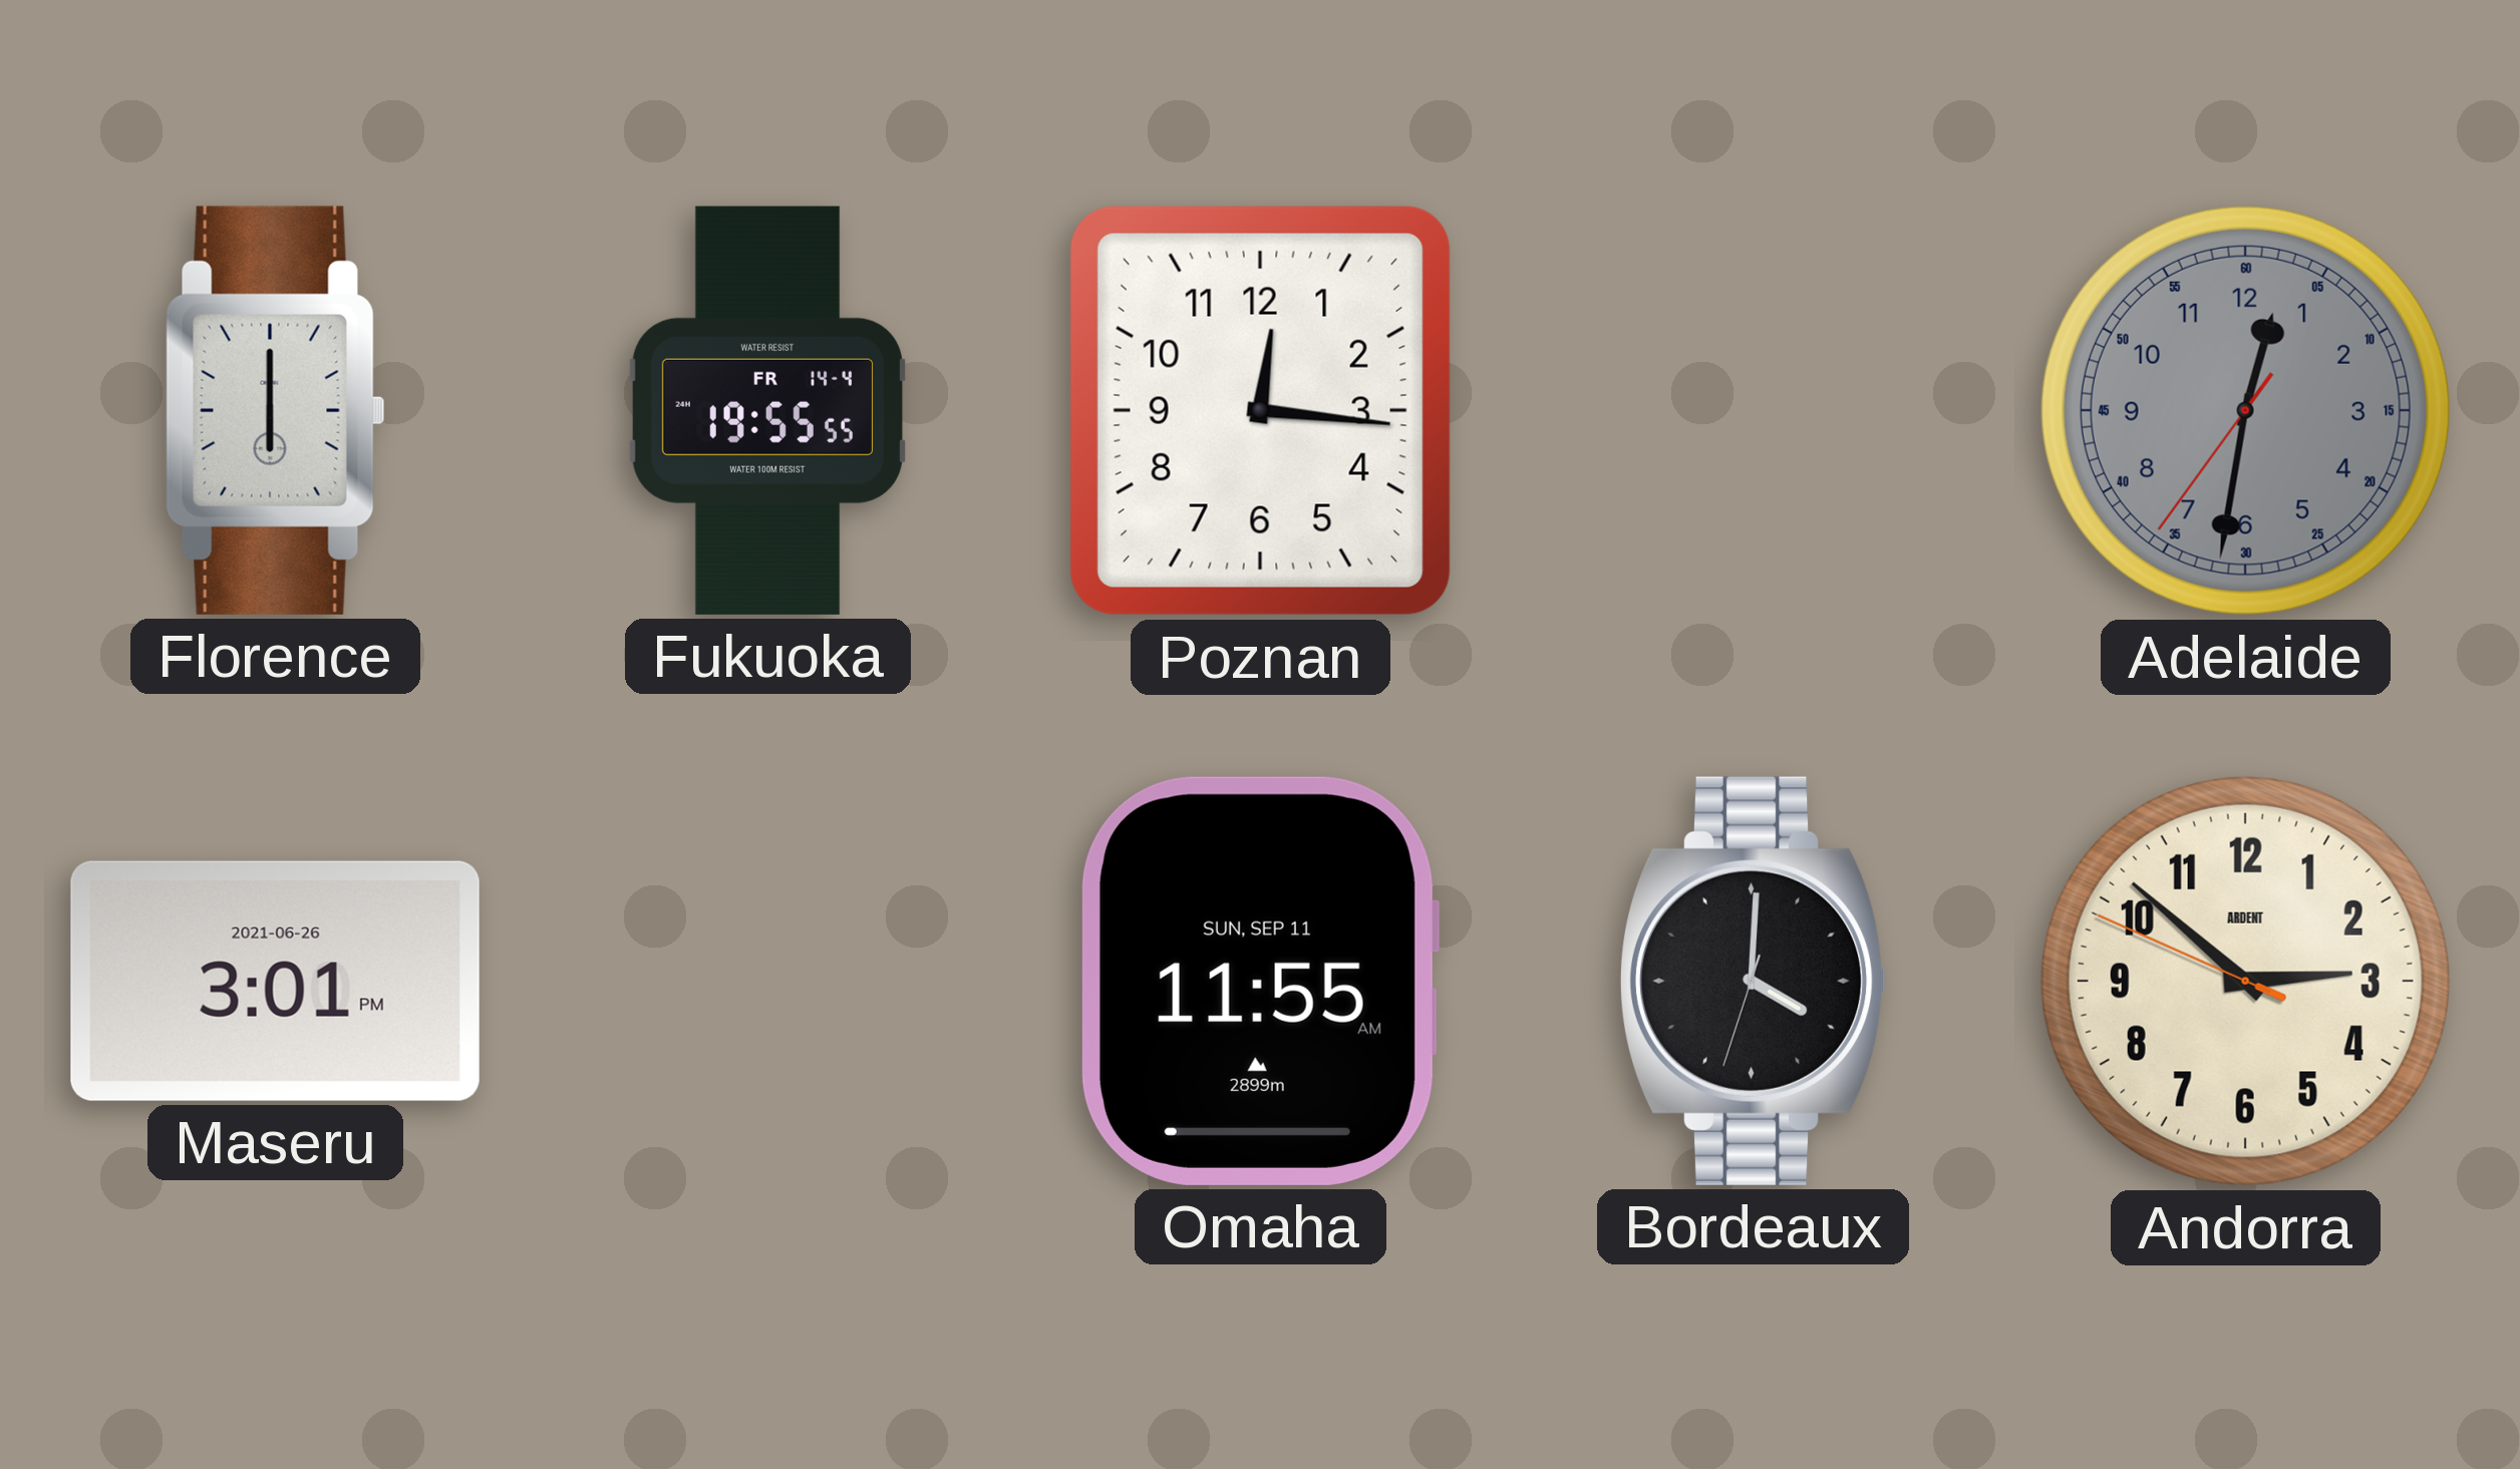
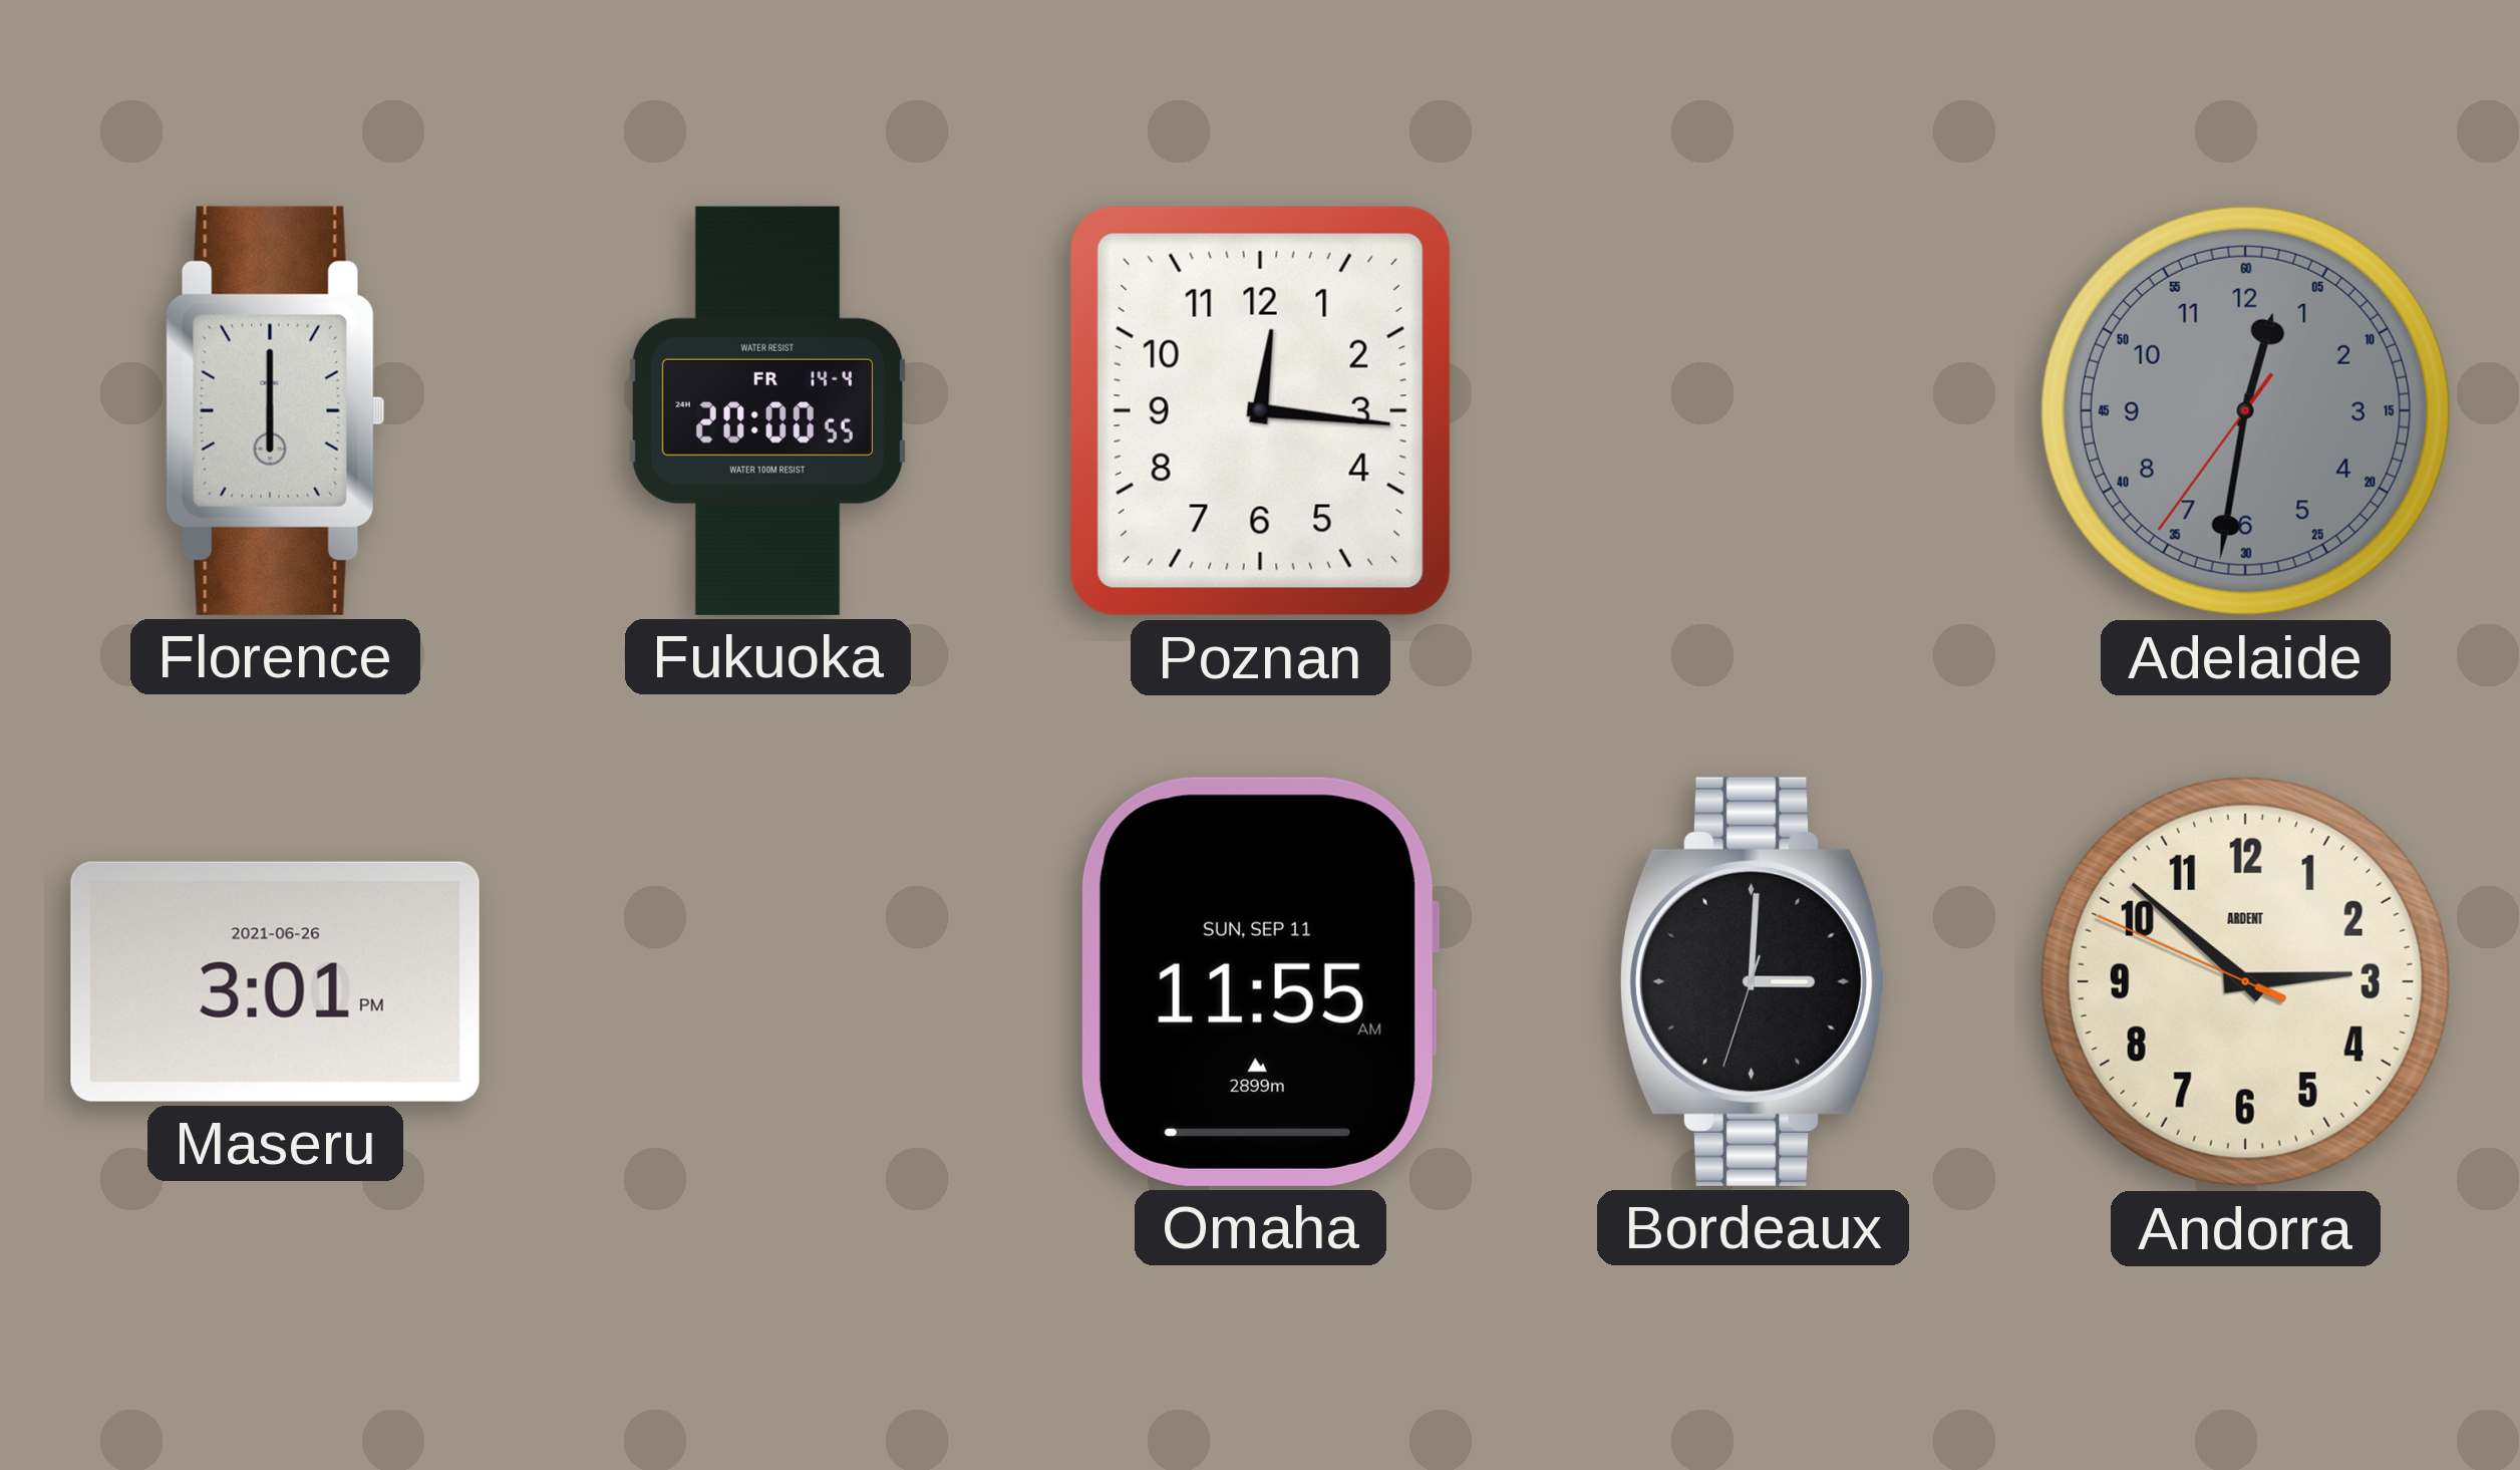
Fukuoka: 19:55 -> 20:00 (767, 410)
Bordeaux: 4:00 -> 3:00 (1754, 981)
